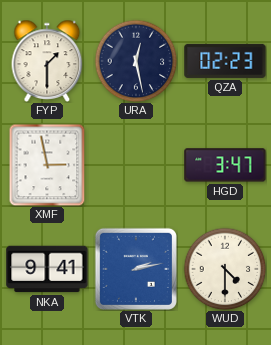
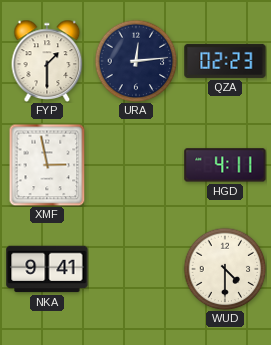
URA: 12:28 -> 12:14 (136, 61)
HGD: 3:47 -> 4:11 (225, 165)
VTK: 2:13 -> none (136, 269)
